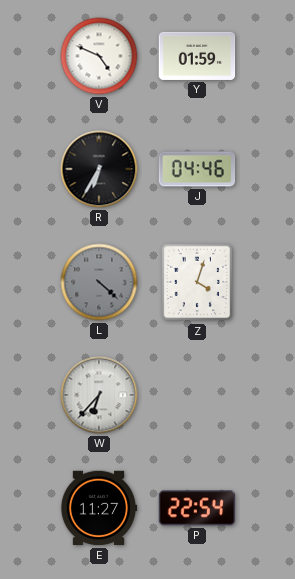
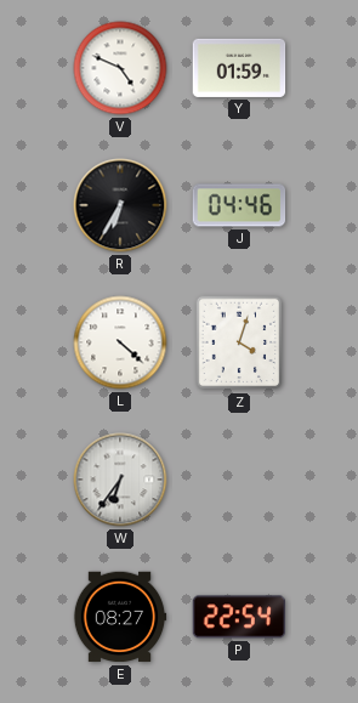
L dial: grey -> white (120, 342)
W: 6:37 -> 6:36 (120, 480)
E: 11:27 -> 08:27 (120, 617)
